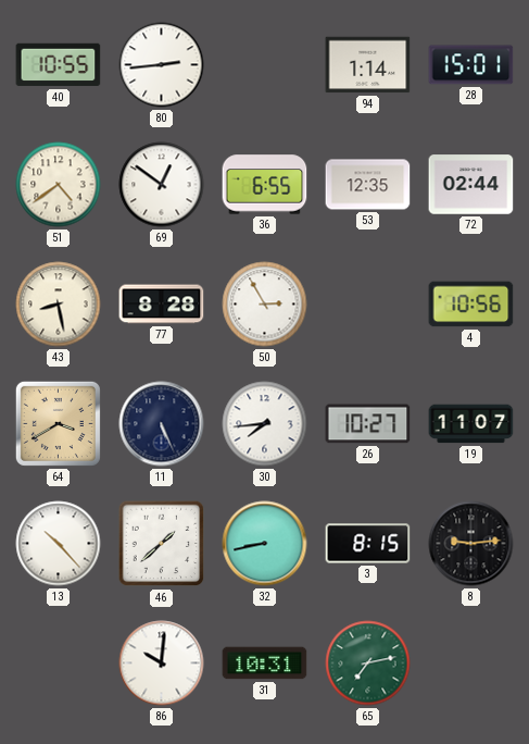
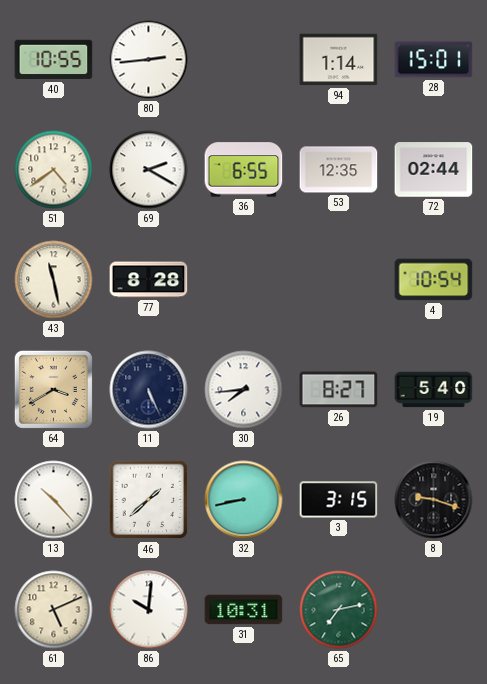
69: 12:51 -> 2:20 (149, 170)
43: 8:28 -> 11:28 (54, 280)
50: 2:55 -> none (265, 305)
4: 10:56 -> 10:54 (434, 280)
26: 10:27 -> 8:27 (339, 390)
19: 11:07 -> 5:40 (434, 390)
3: 8:15 -> 3:15 (339, 500)
8: 9:14 -> 9:18 (434, 500)
61: none -> 5:11 (54, 610)
